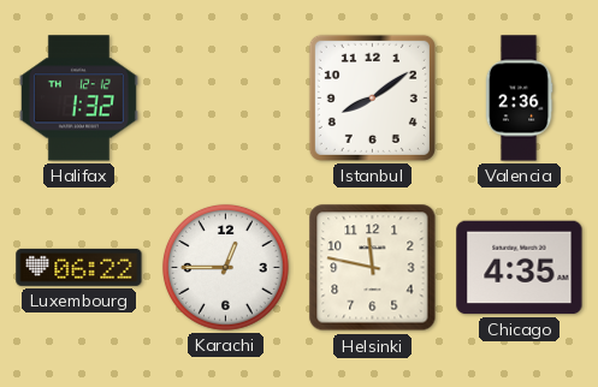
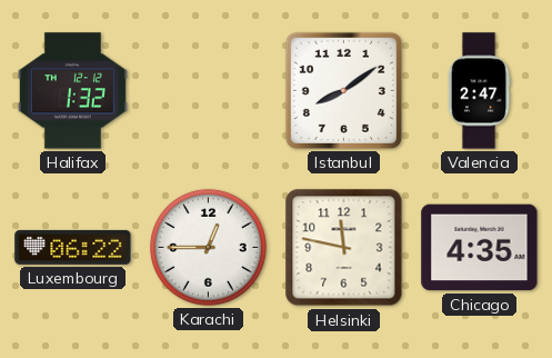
Valencia: 2:36 -> 2:47 (479, 91)
